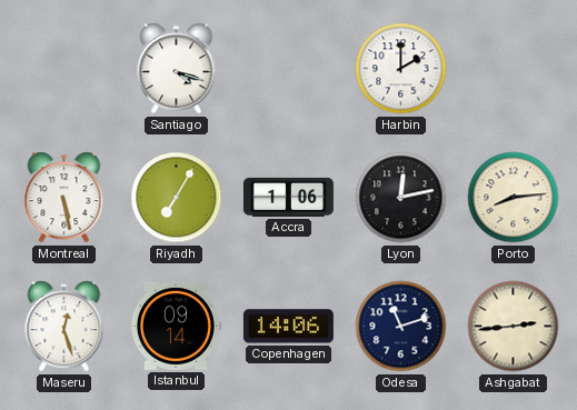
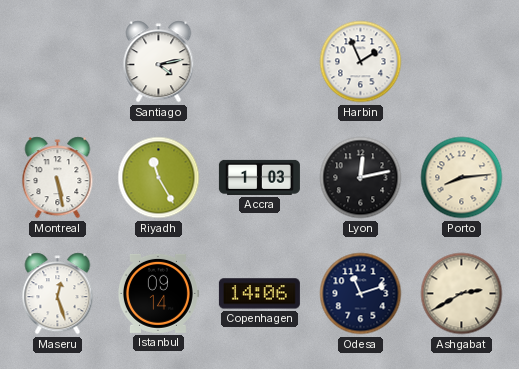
Santiago: 4:18 -> 4:13 (159, 62)
Harbin: 2:00 -> 1:56 (361, 62)
Riyadh: 7:05 -> 11:25 (159, 178)
Accra: 1:06 -> 1:03 (259, 177)
Ashgabat: 2:44 -> 2:40 (462, 294)
